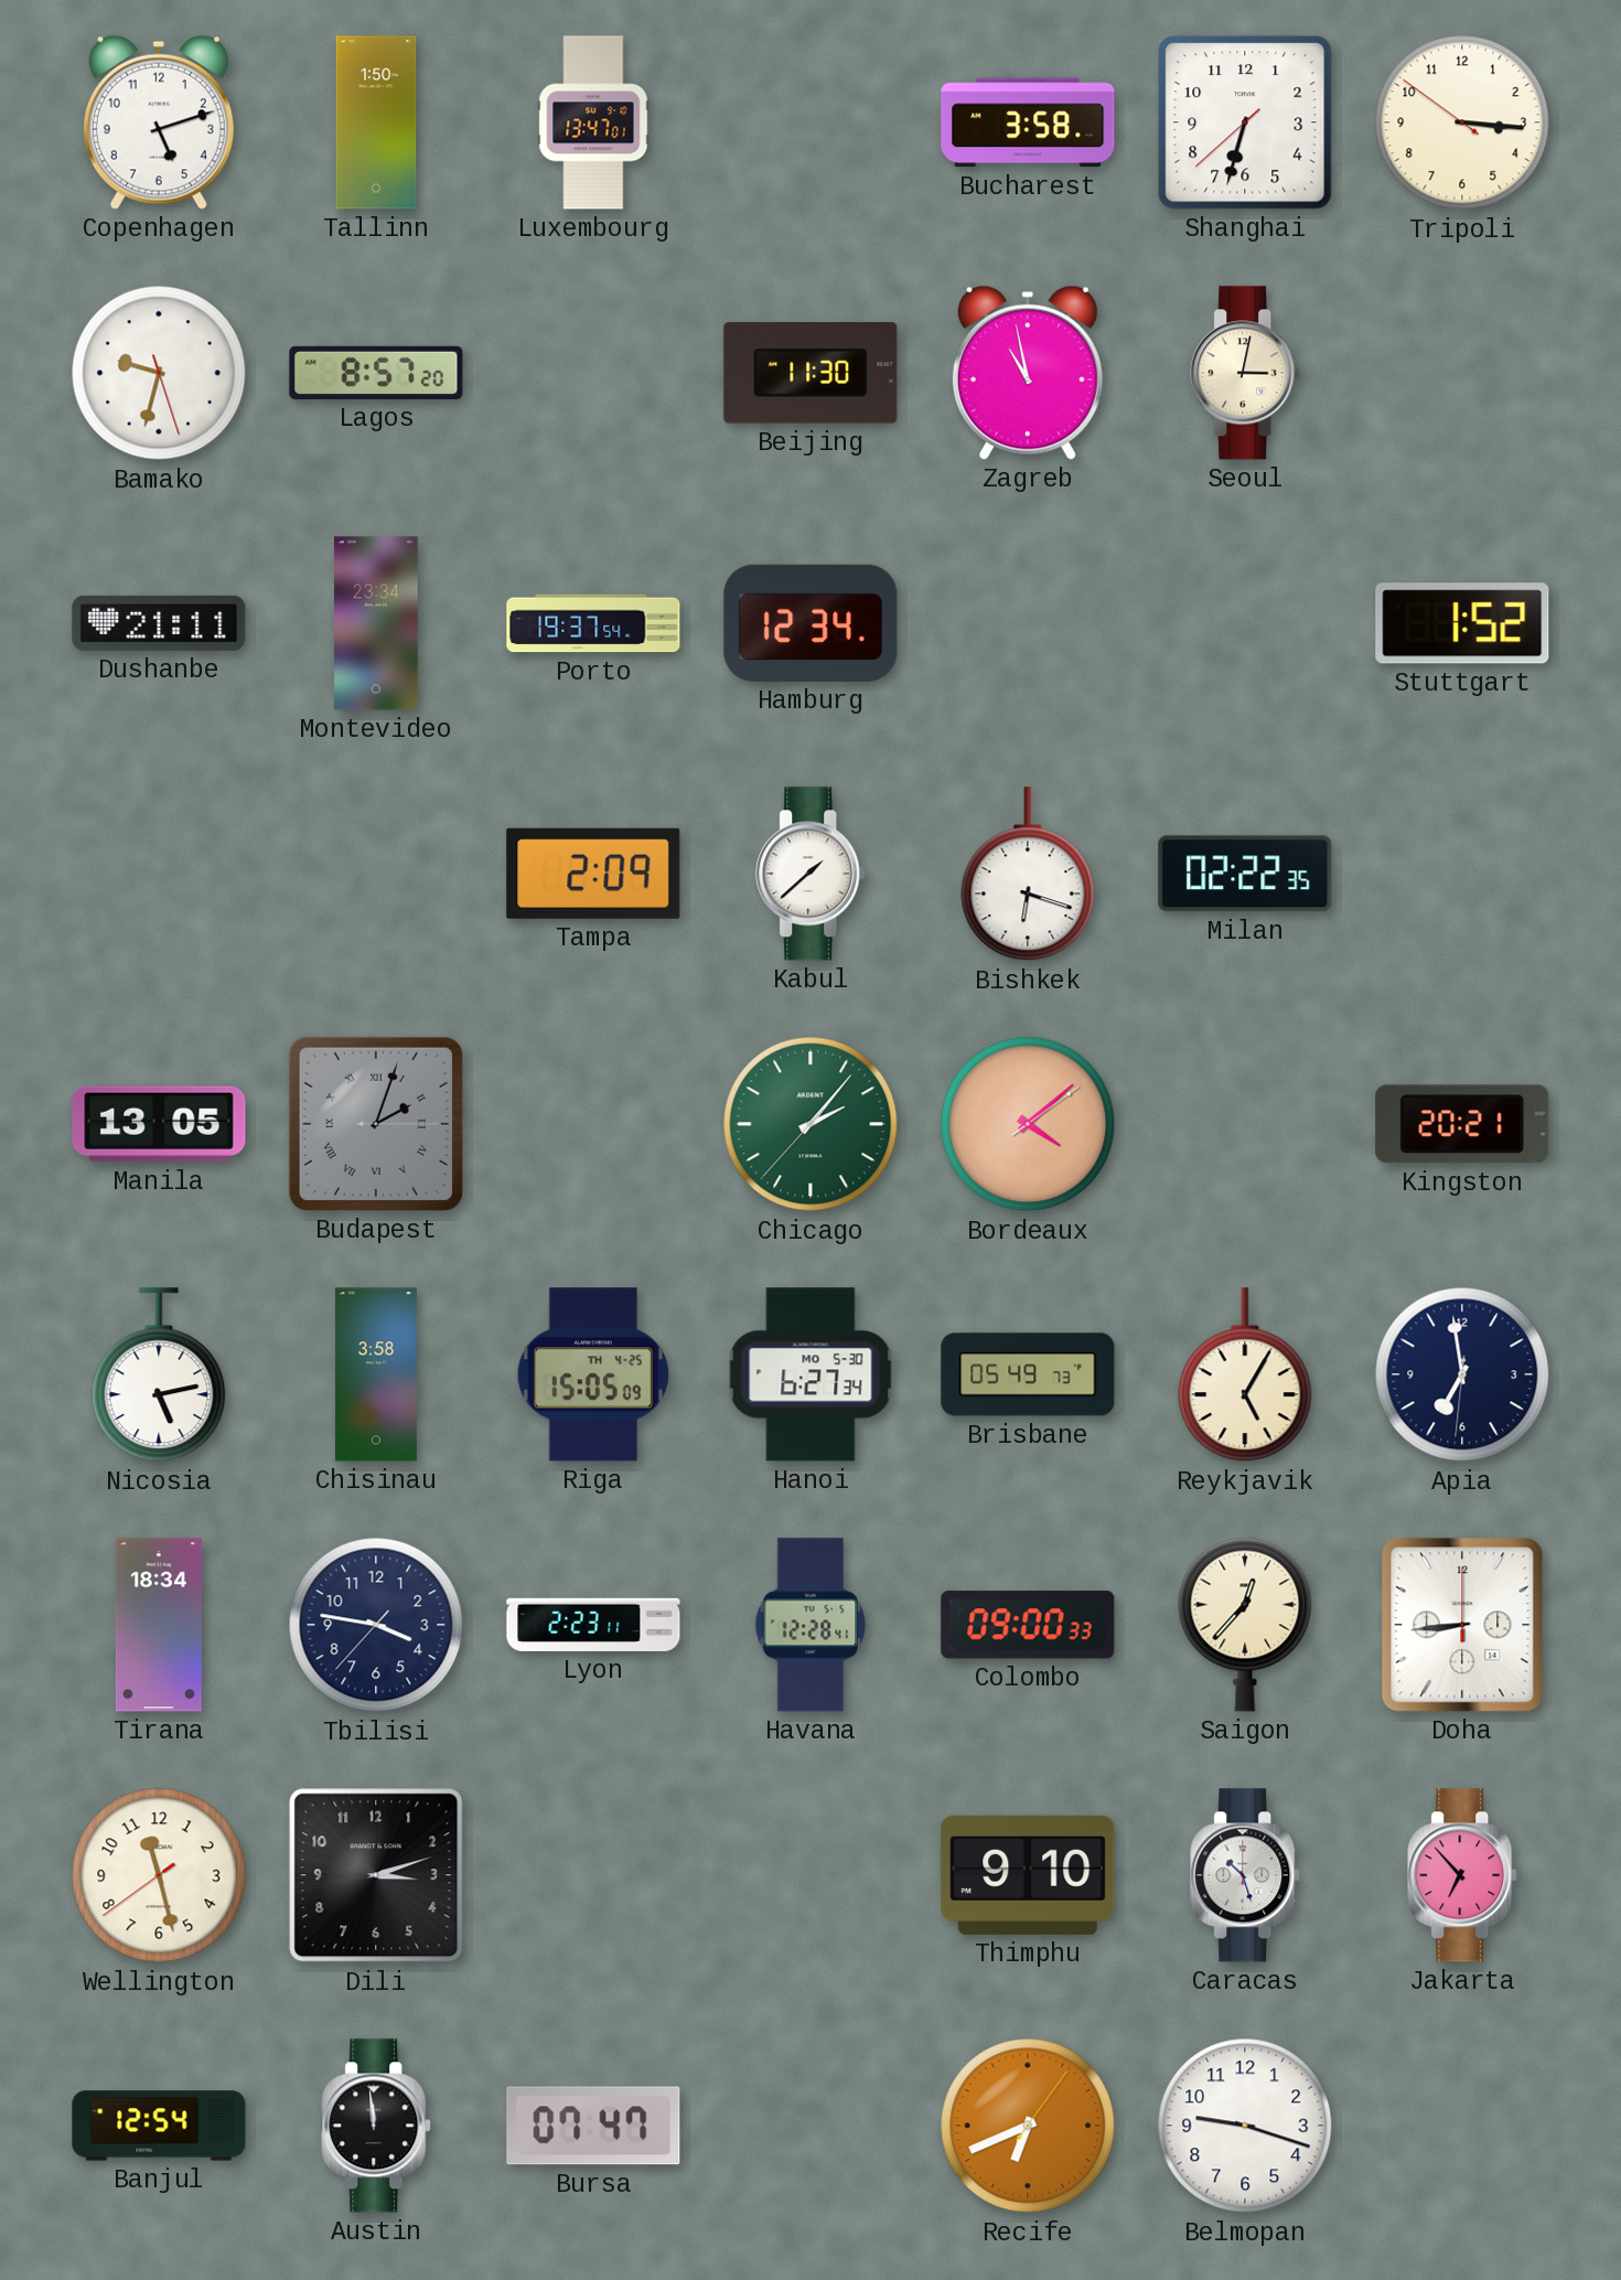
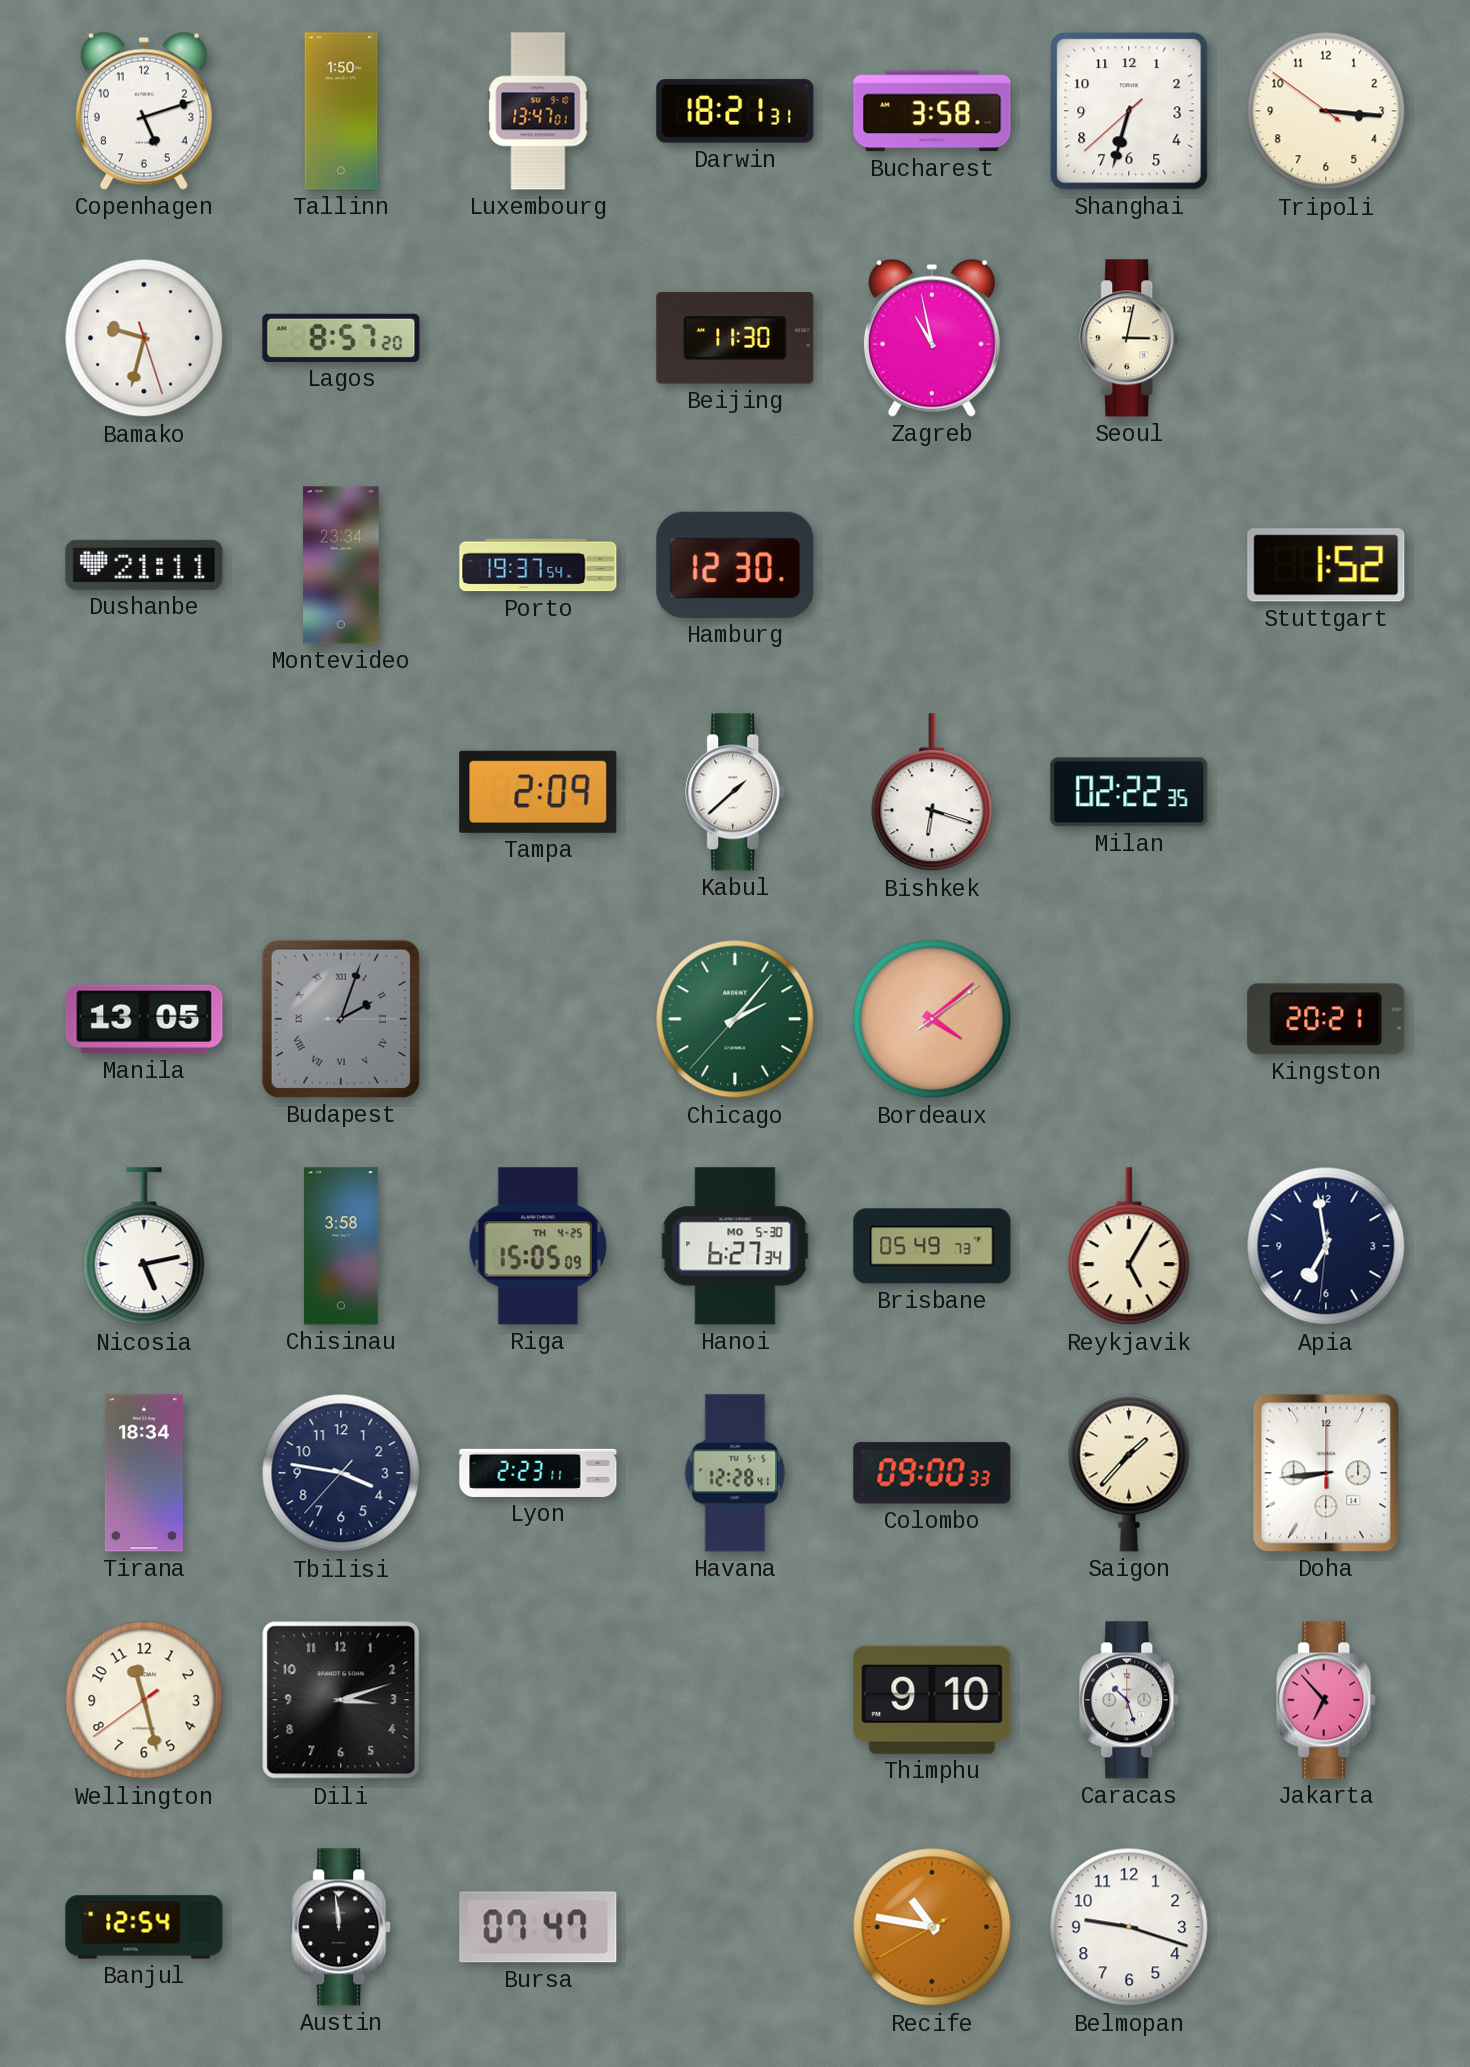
Darwin: none -> 18:21 (735, 111)
Hamburg: 12:34 -> 12:30 (735, 565)
Saigon: 12:37 -> 1:37 (1129, 1473)
Recife: 6:41 -> 10:46 (932, 1927)
